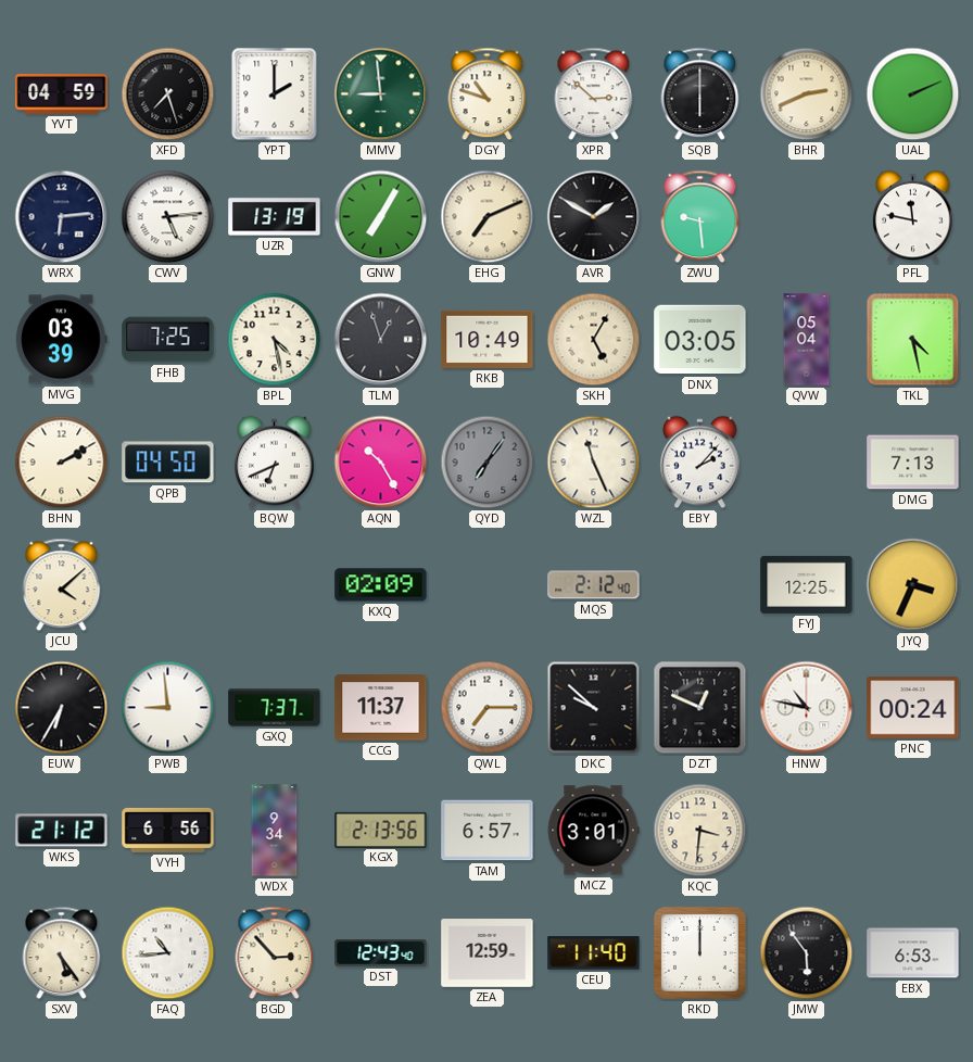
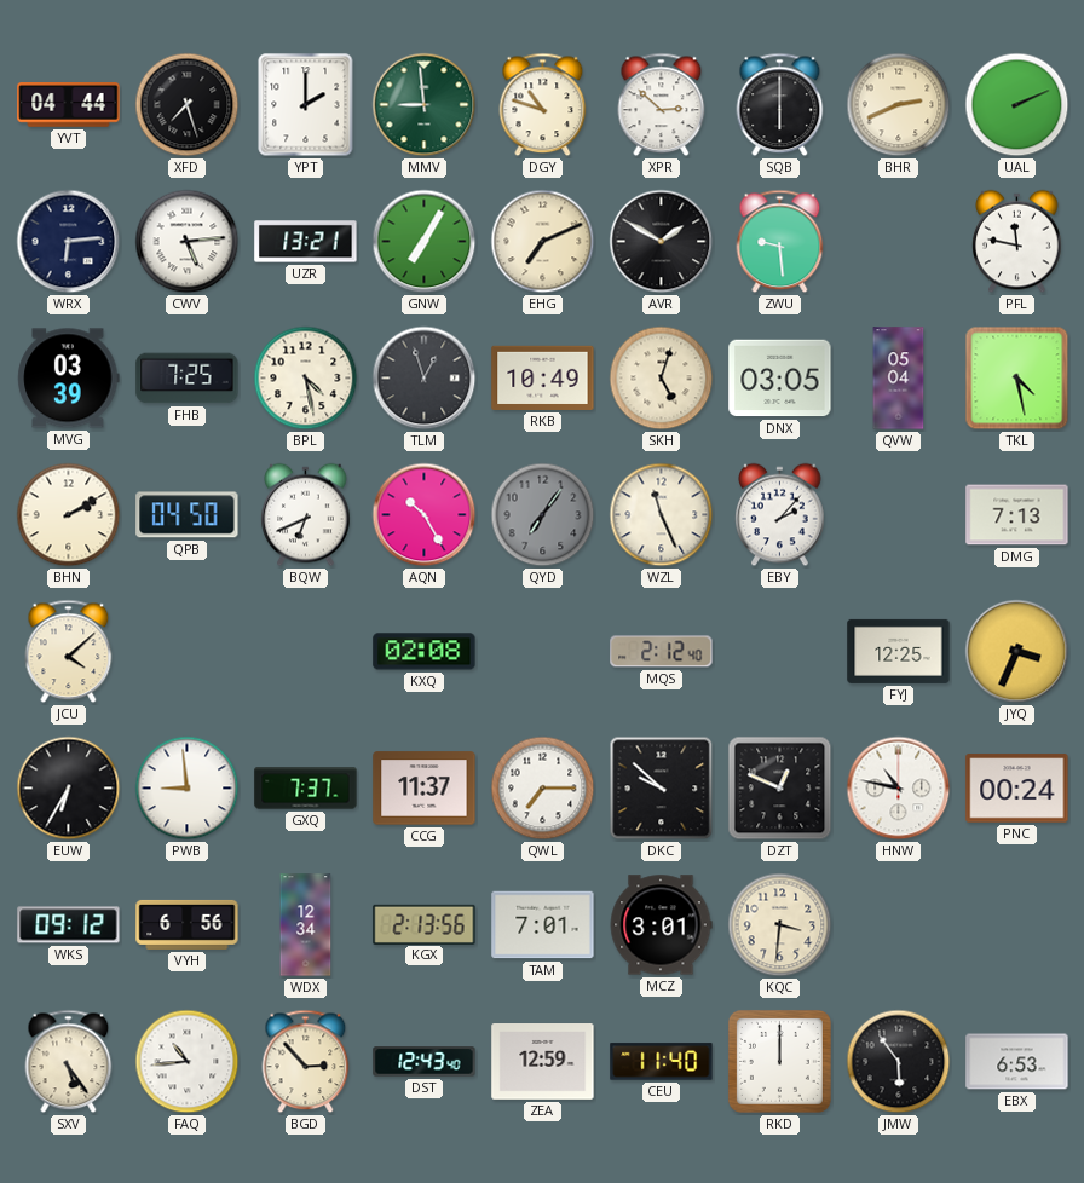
YVT: 04:59 -> 04:44 (69, 105)
UZR: 13:19 -> 13:21 (306, 242)
SKH: 5:05 -> 5:03 (662, 379)
KXQ: 02:09 -> 02:08 (425, 652)
WKS: 21:12 -> 09:12 (69, 925)
WDX: 9:34 -> 12:34 (306, 925)
TAM: 6:57 -> 7:01 (543, 925)
